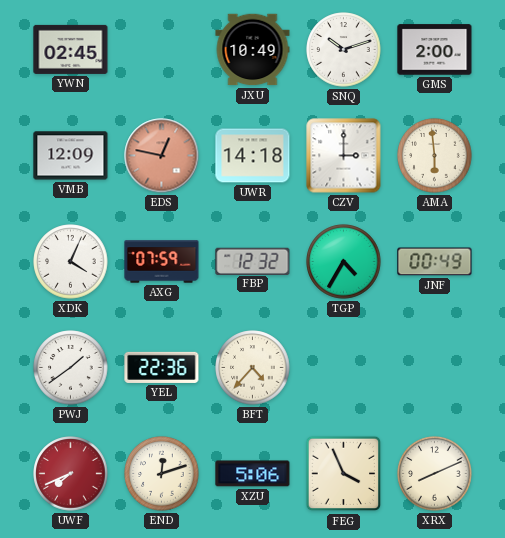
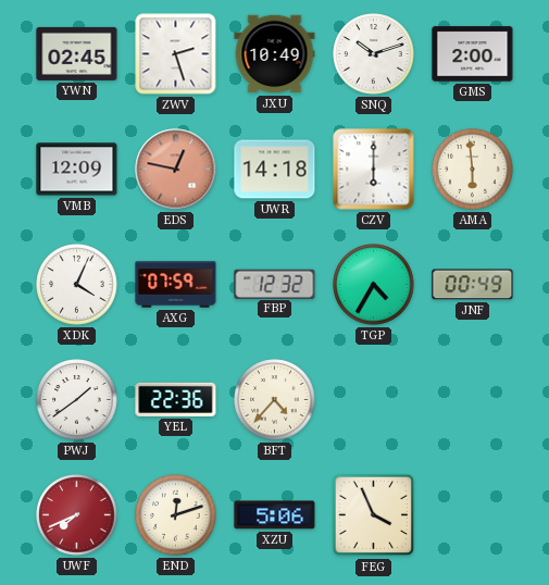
ZWV: none -> 2:27 (176, 54)
CZV: 3:00 -> 6:00 (374, 170)
XRX: 8:11 -> none (435, 474)
